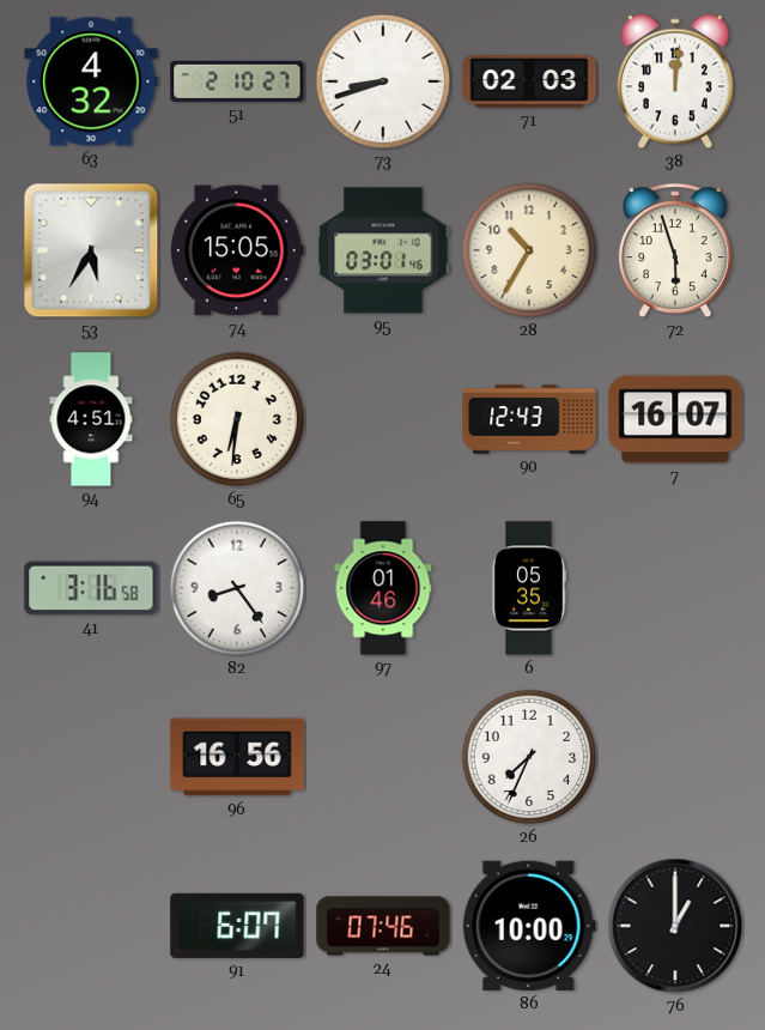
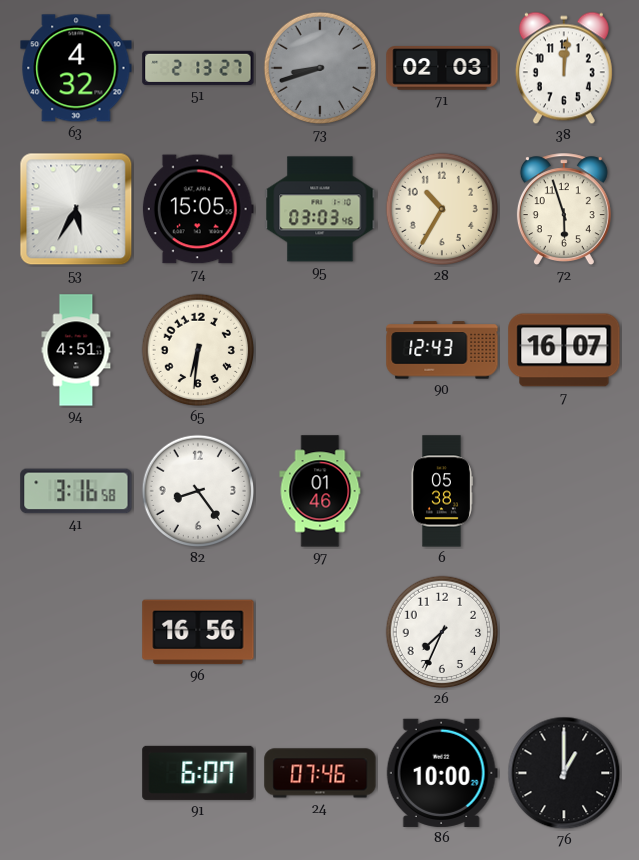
51: 2:10 -> 2:13 (198, 68)
73 dial: white -> grey (320, 68)
95: 03:01 -> 03:03 (320, 209)
6: 05:35 -> 05:38 (441, 491)
